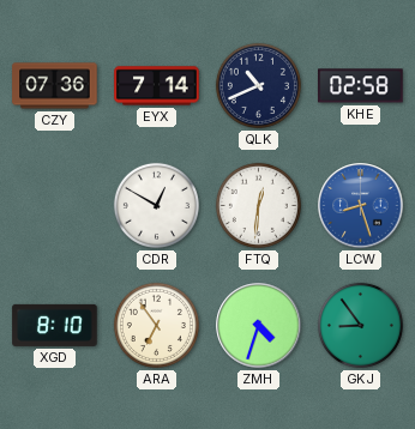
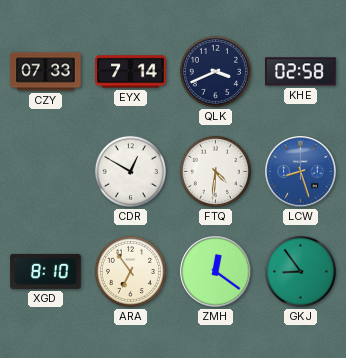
CZY: 07:36 -> 07:33 (46, 72)
QLK: 10:41 -> 3:41 (215, 71)
FTQ: 12:31 -> 4:31 (215, 171)
ZMH: 4:33 -> 12:21 (216, 272)
